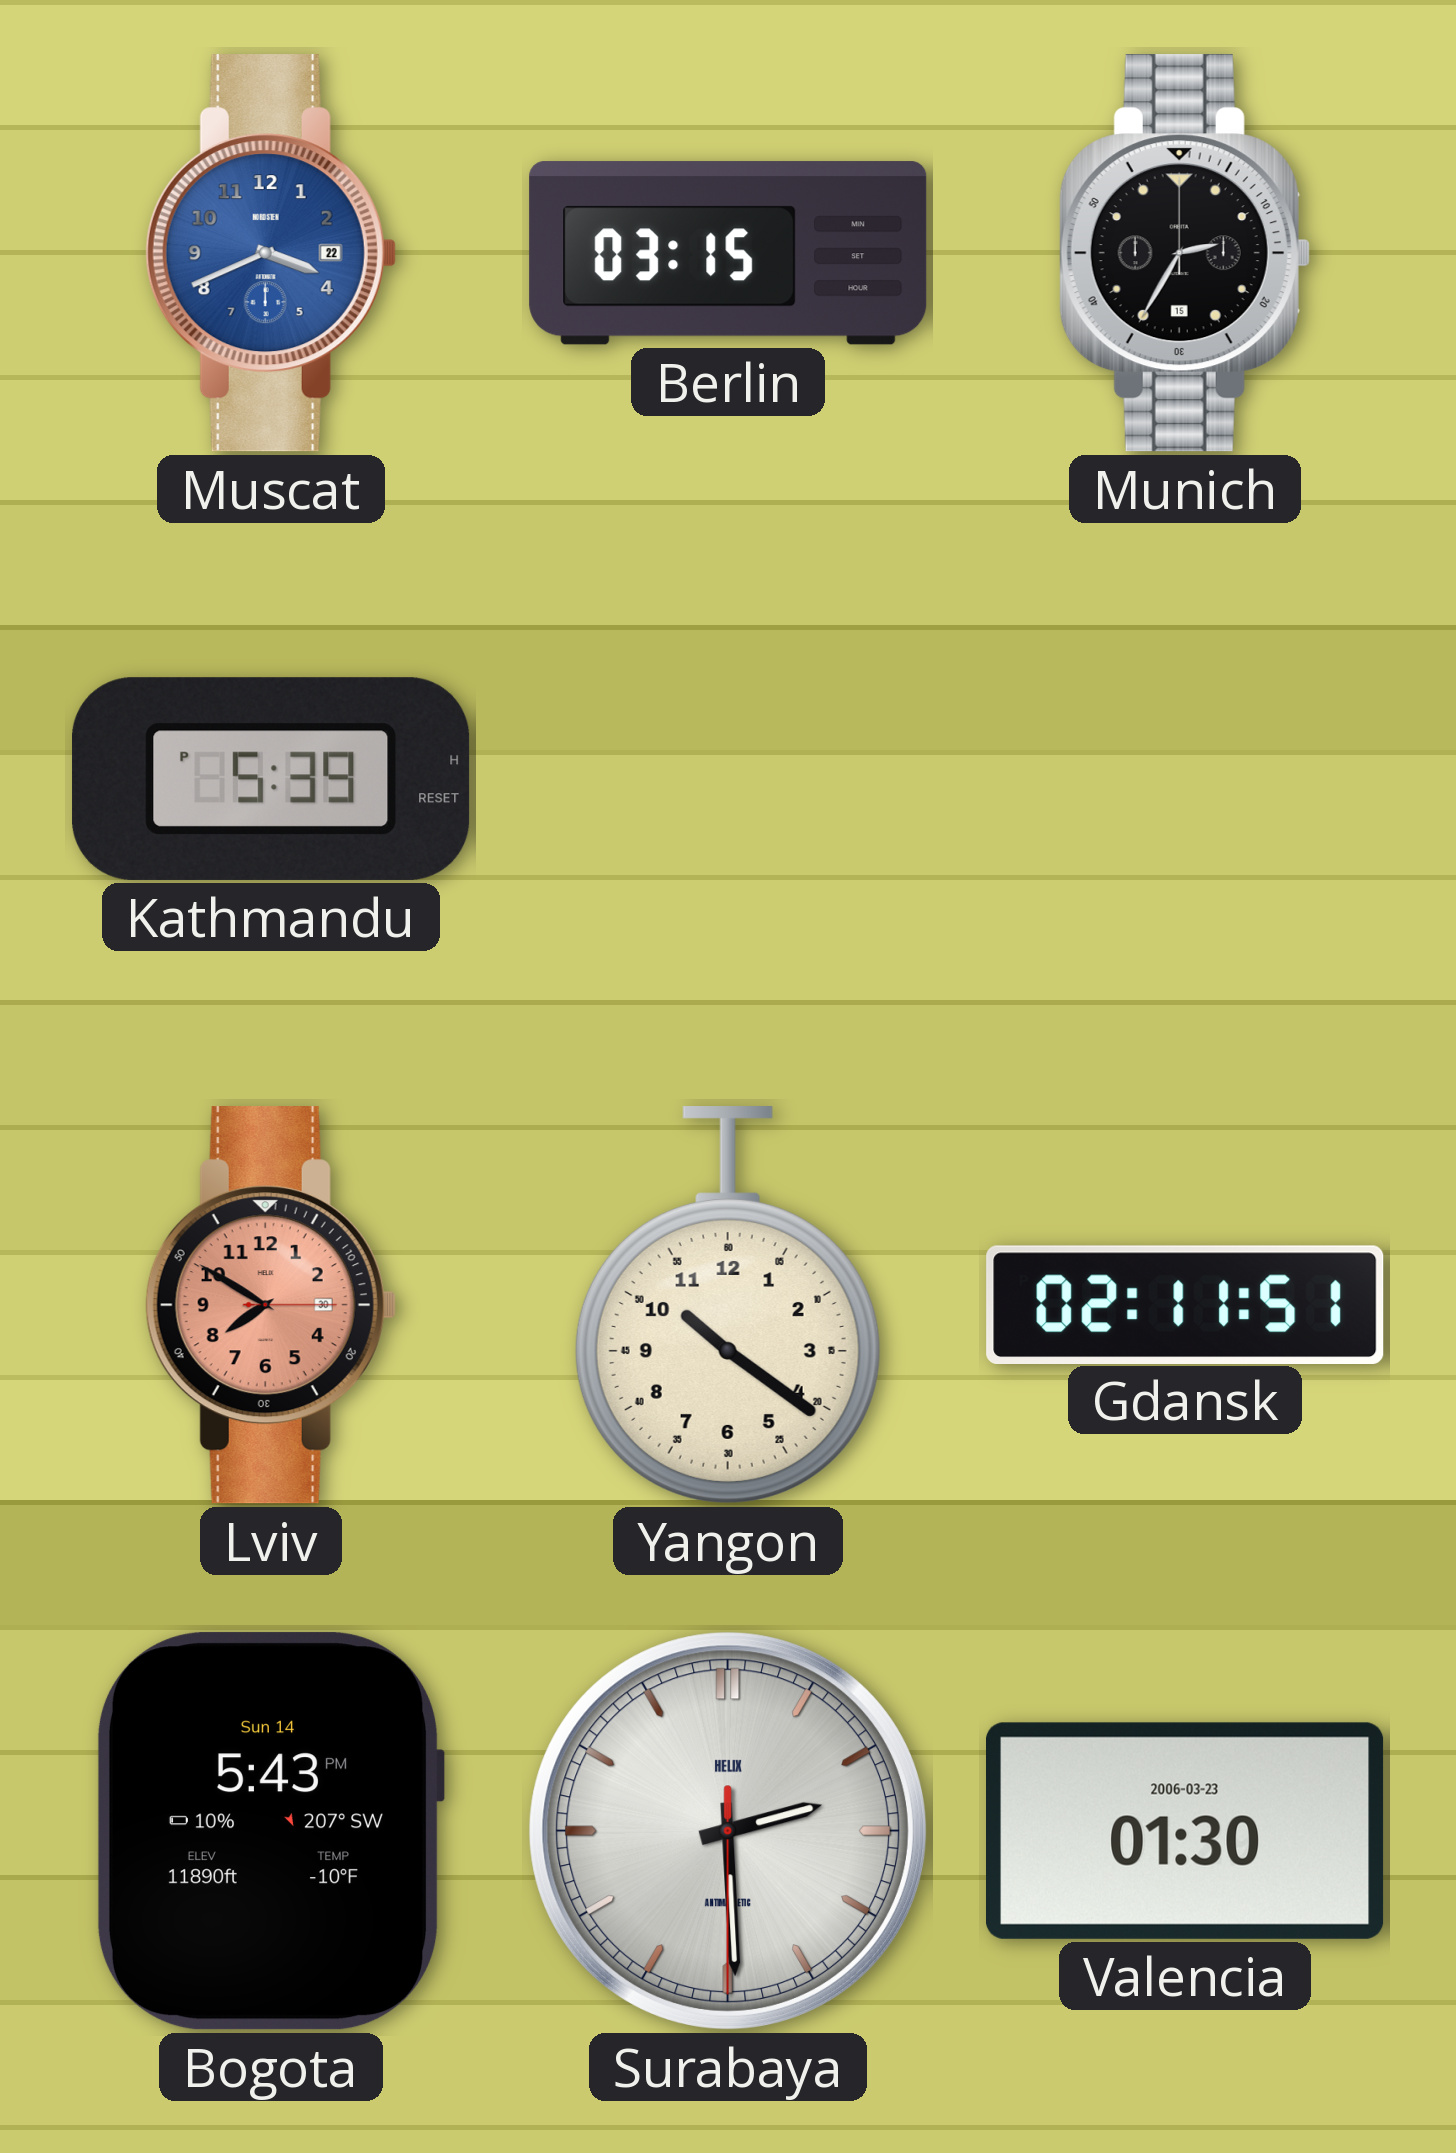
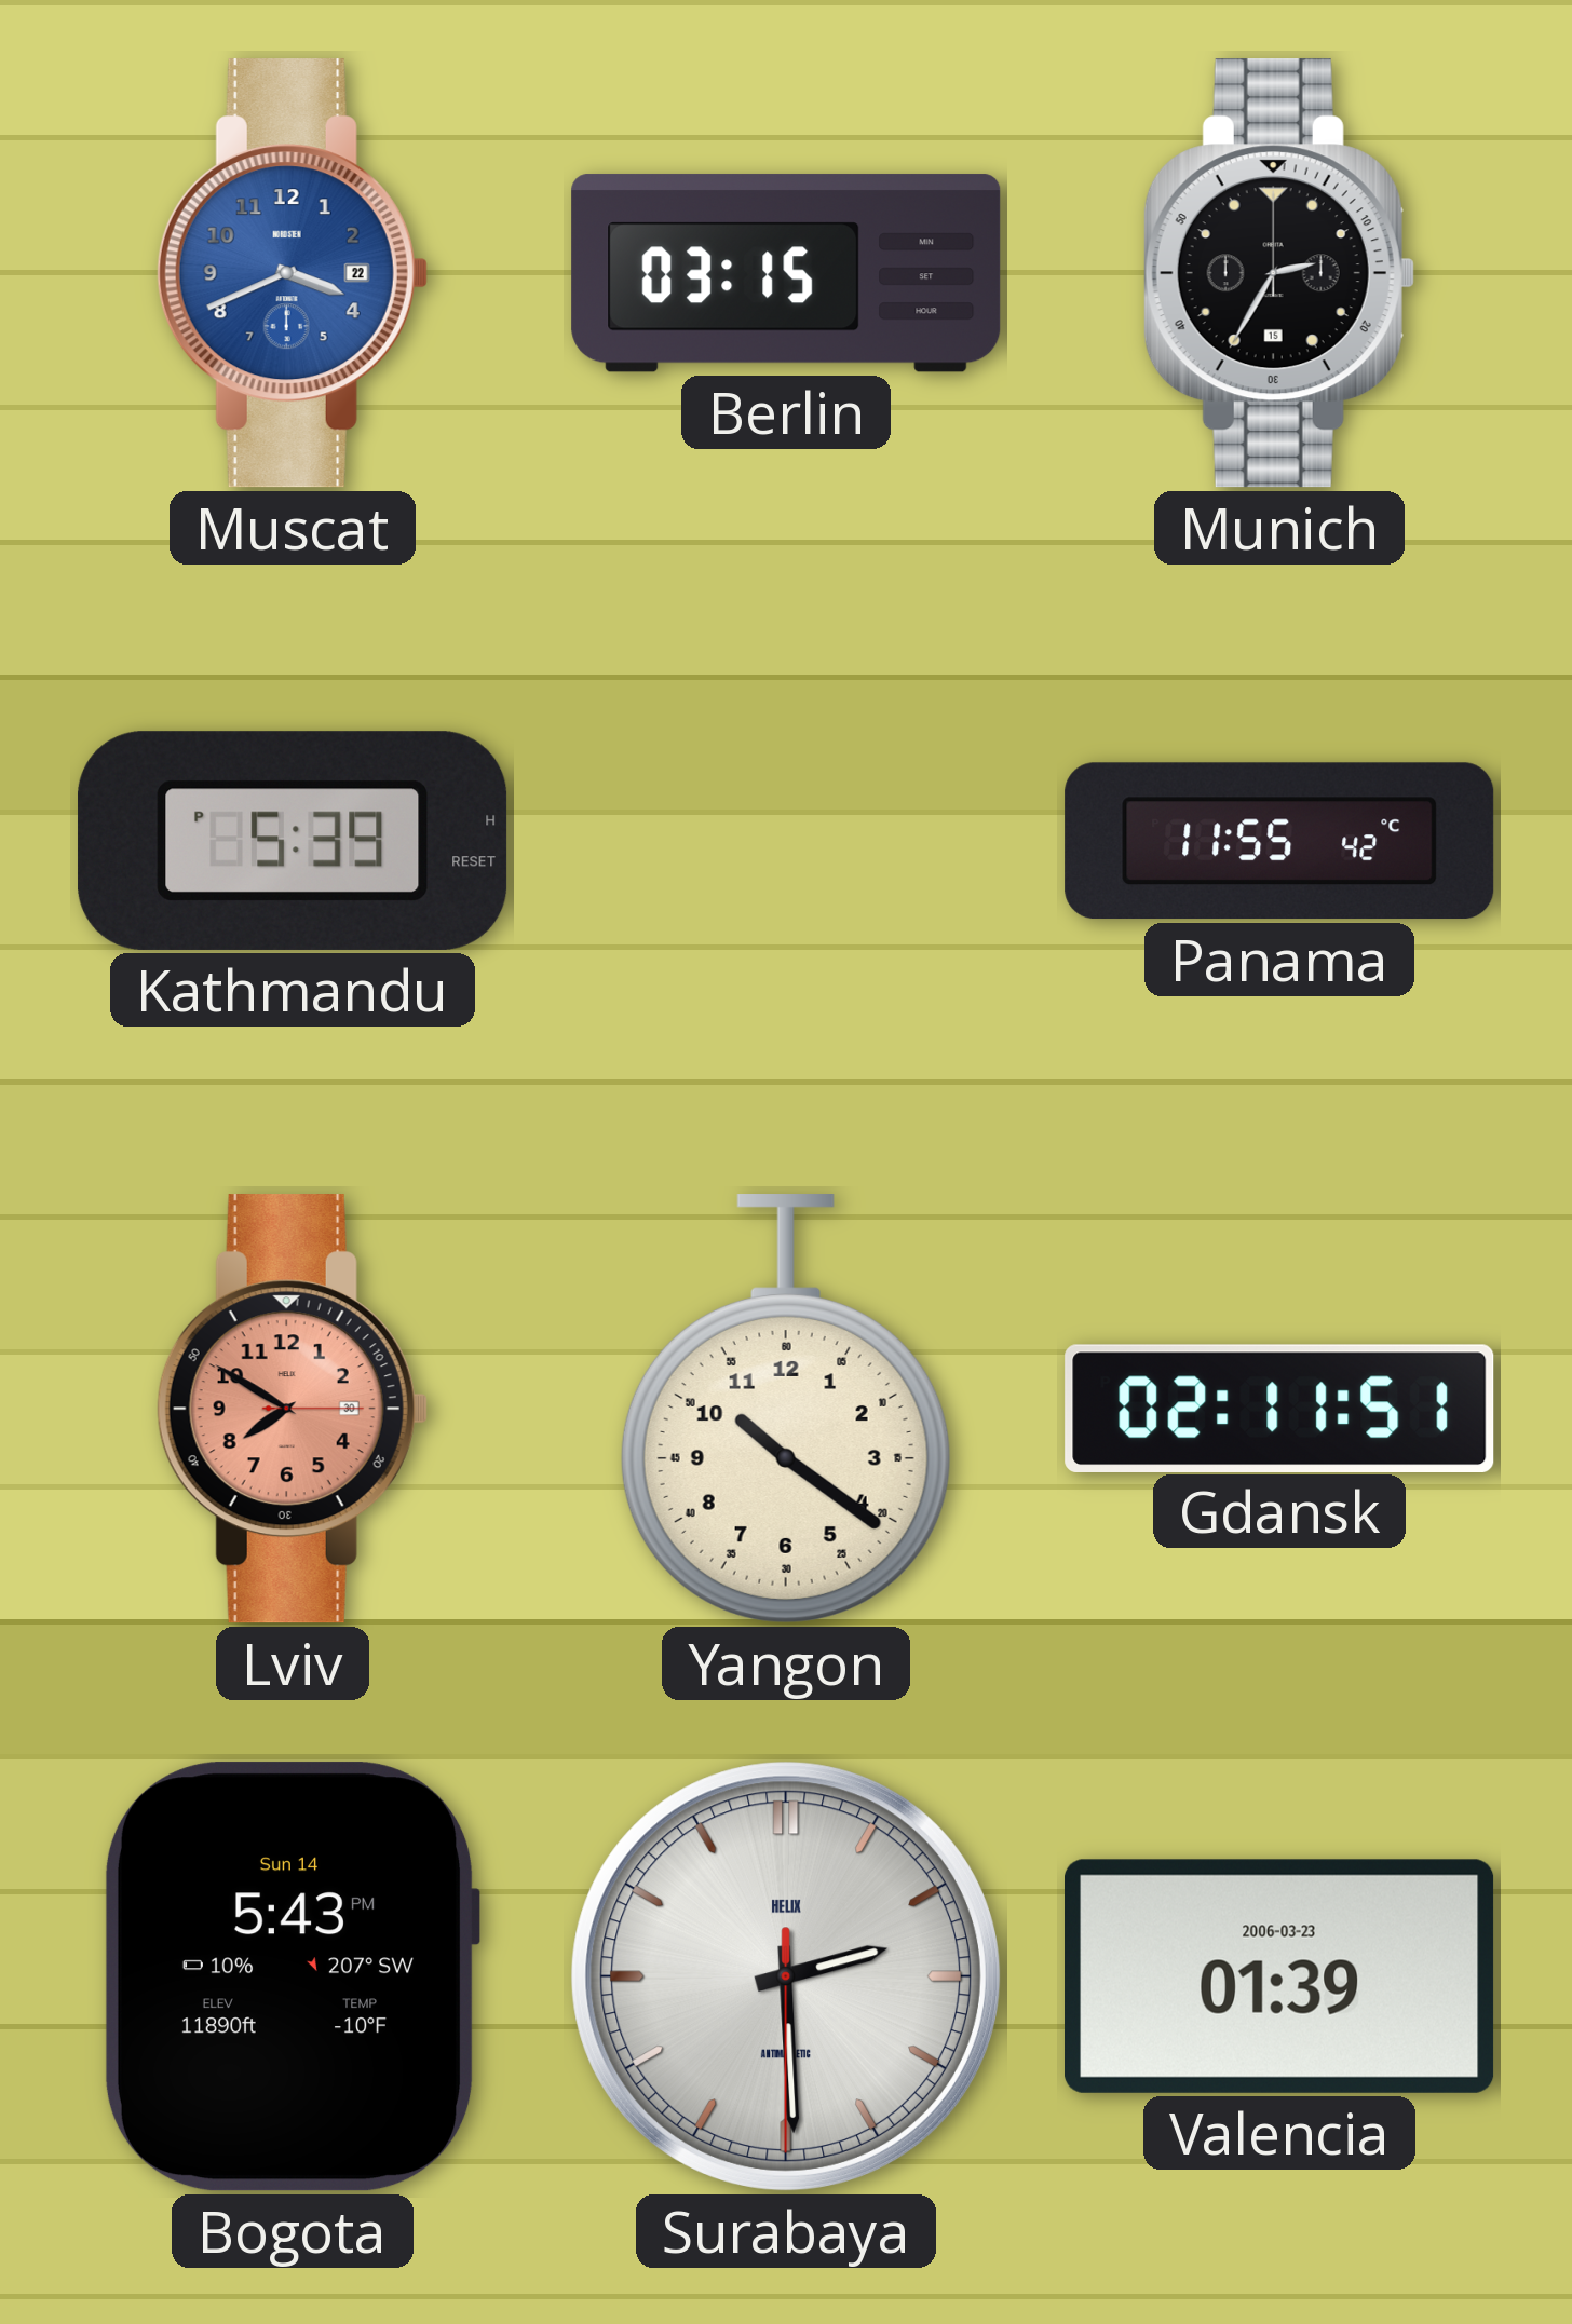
Panama: none -> 11:55 (1279, 841)
Valencia: 01:30 -> 01:39 (1280, 1976)
